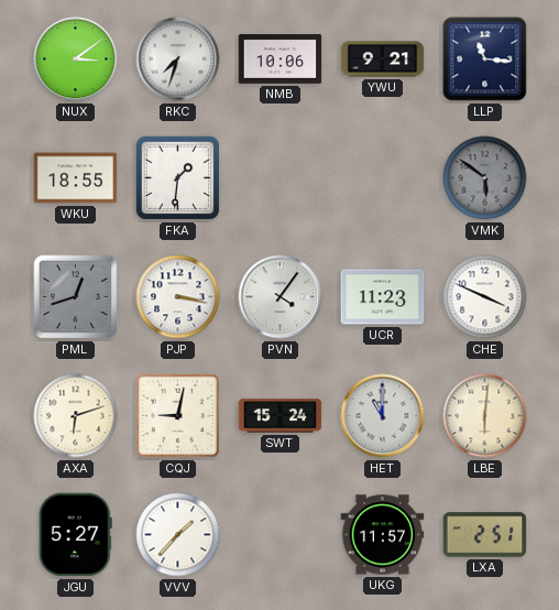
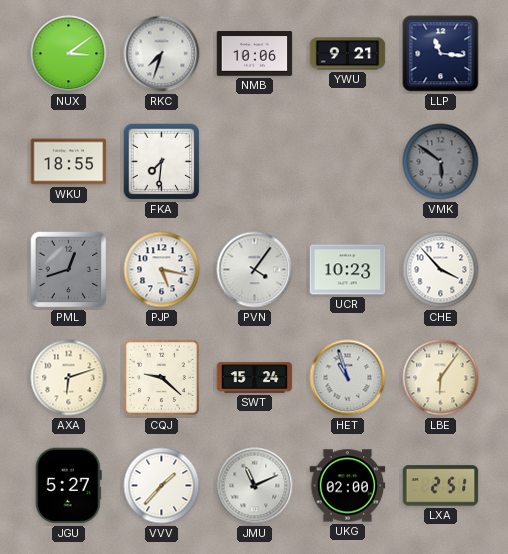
FKA: 1:31 -> 7:31 (162, 162)
PJP: 3:17 -> 5:17 (162, 270)
UCR: 11:23 -> 10:23 (348, 270)
CHE: 3:49 -> 3:53 (441, 270)
CQJ: 9:02 -> 9:22 (161, 377)
HET: 11:00 -> 10:57 (348, 378)
LBE: 6:01 -> 6:06 (441, 378)
JMU: none -> 11:11 (255, 486)
UKG: 11:57 -> 02:00 (348, 486)
